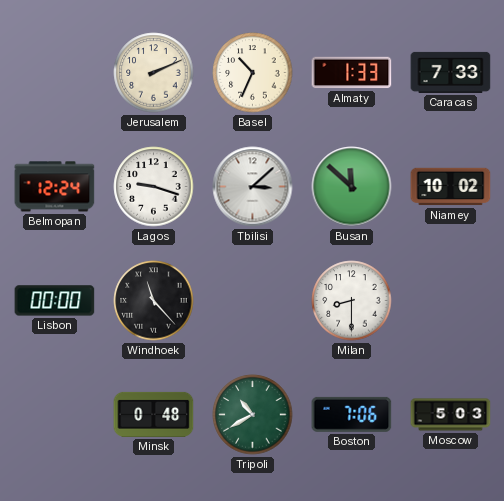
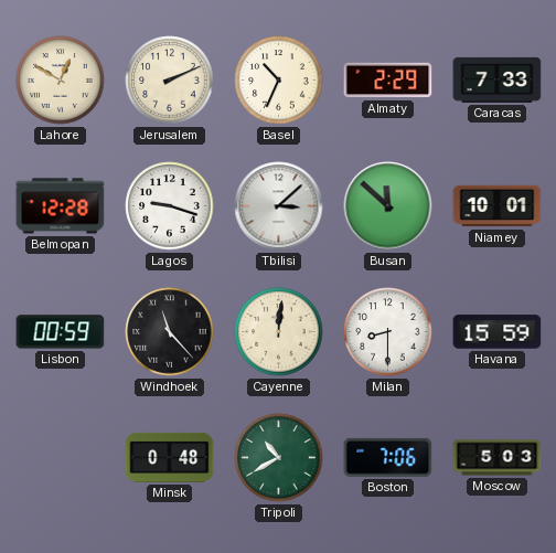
Lahore: none -> 12:50 (61, 81)
Almaty: 1:33 -> 2:29 (388, 81)
Belmopan: 12:24 -> 12:28 (61, 206)
Niamey: 10:02 -> 10:01 (498, 206)
Lisbon: 00:00 -> 00:59 (61, 332)
Cayenne: none -> 12:01 (279, 332)
Havana: none -> 15:59 (498, 332)
